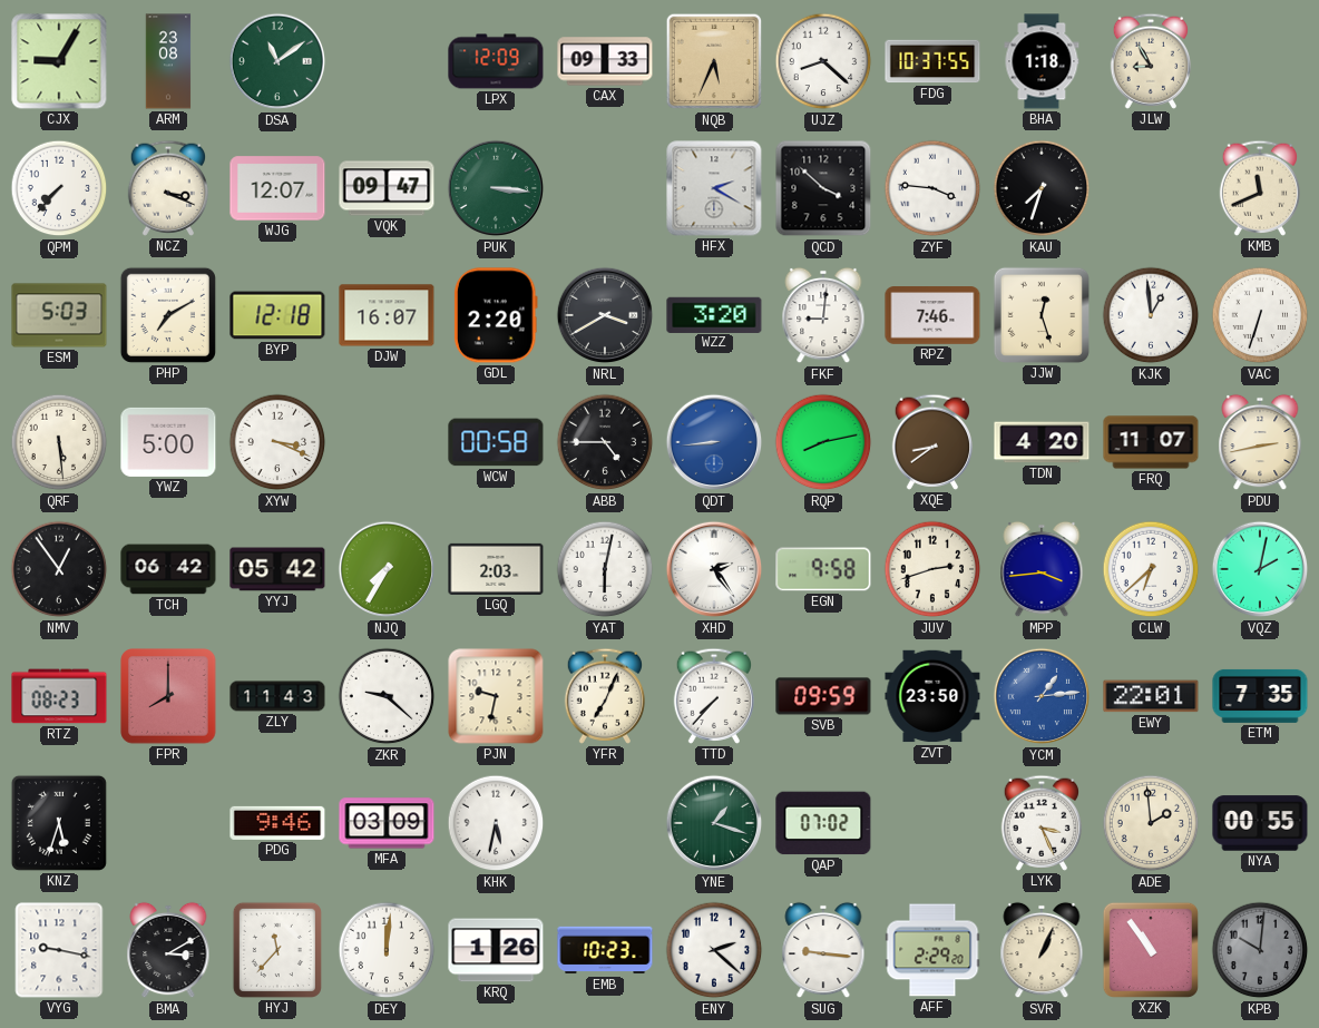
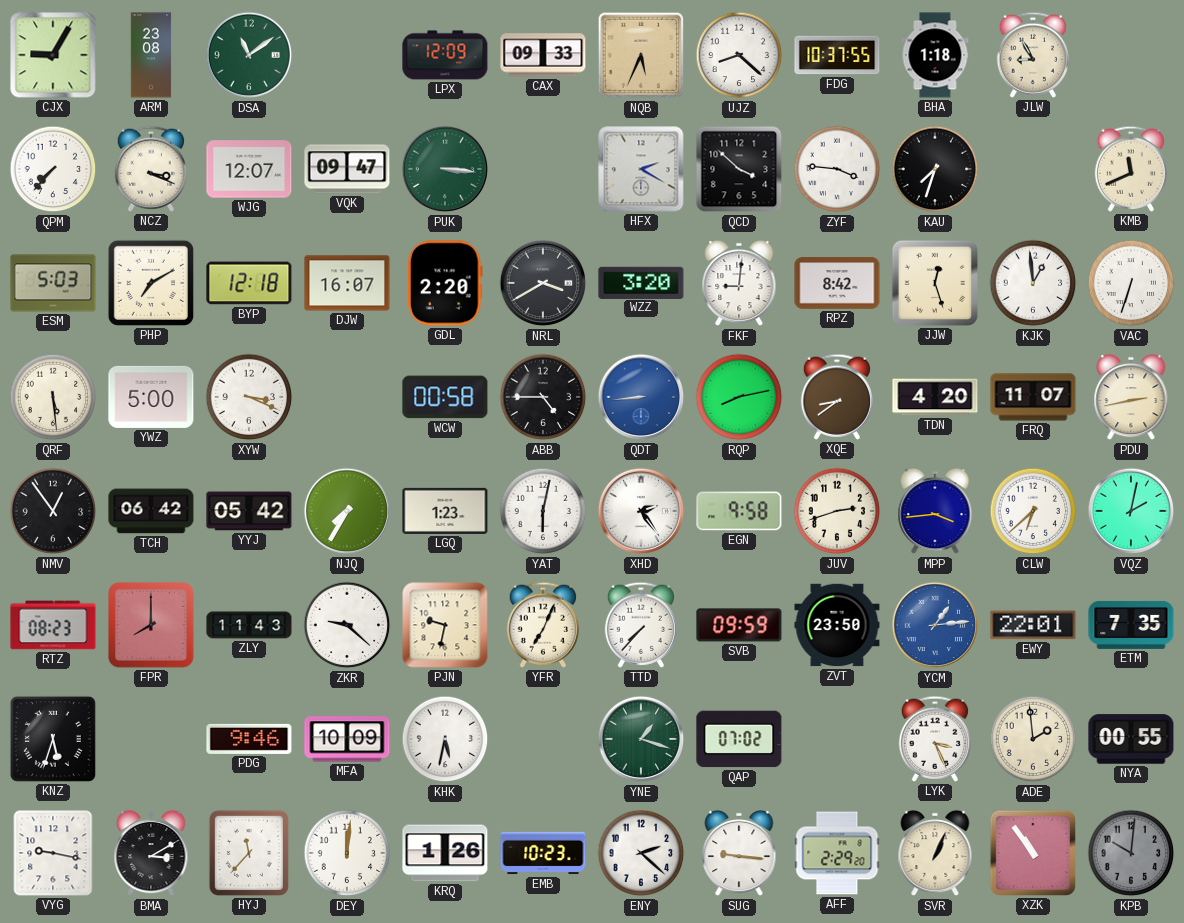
RPZ: 7:46 -> 8:42 (837, 283)
LGQ: 2:03 -> 1:23 (445, 511)
MFA: 03:09 -> 10:09 (347, 739)
